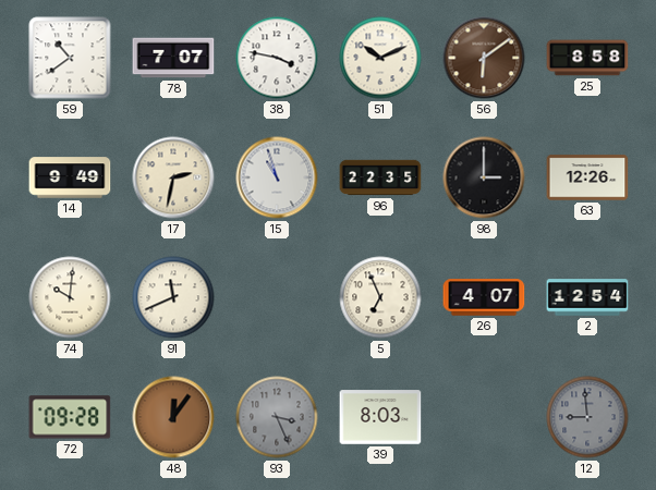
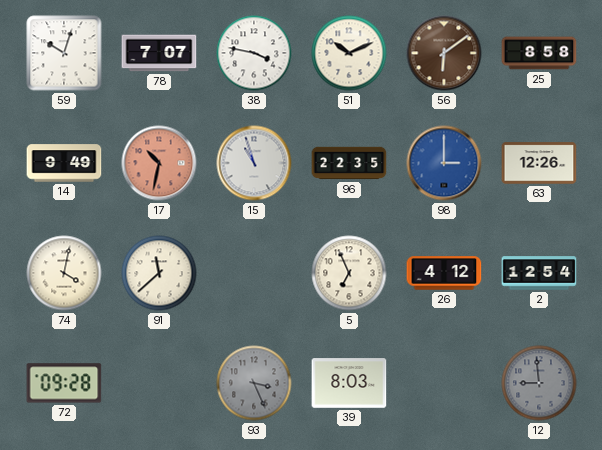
59: 10:39 -> 10:03 (64, 53)
17: 2:32 -> 10:32 (159, 163)
17 dial: cream -> salmon (159, 163)
98 dial: black -> blue (444, 163)
74: 10:01 -> 4:02 (64, 273)
91: 11:41 -> 11:38 (159, 273)
26: 4:07 -> 4:12 (444, 273)
48: 12:06 -> none (173, 417)
